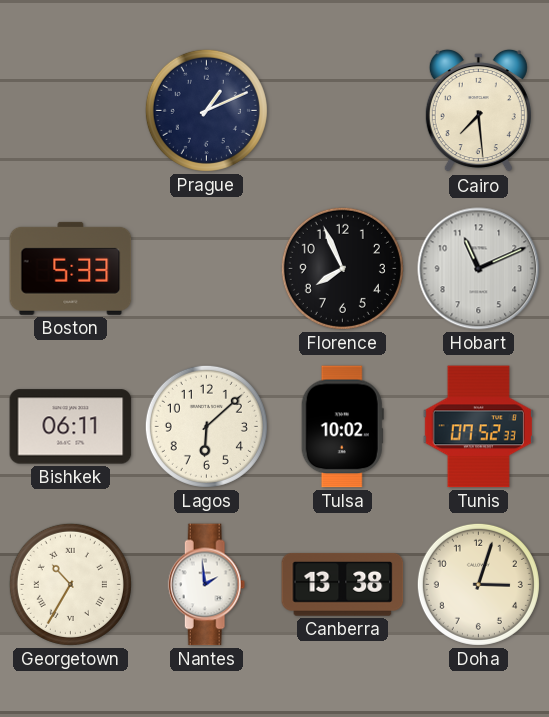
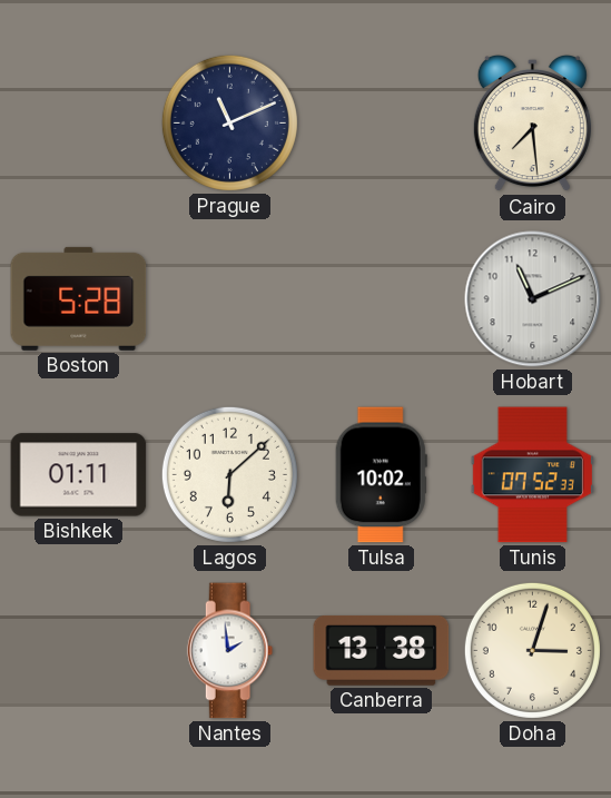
Prague: 1:11 -> 11:11 (229, 122)
Boston: 5:33 -> 5:28 (79, 298)
Florence: 7:56 -> none (342, 268)
Bishkek: 06:11 -> 01:11 (79, 475)
Georgetown: 10:35 -> none (70, 584)
